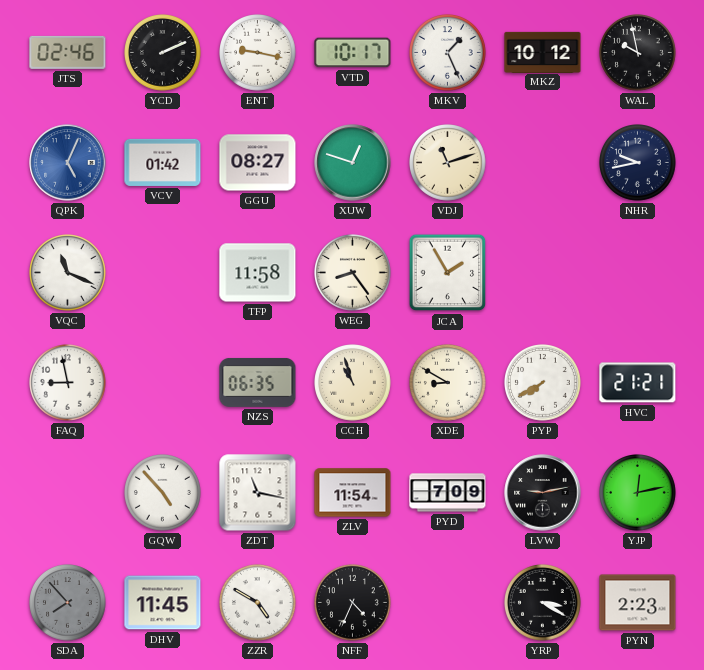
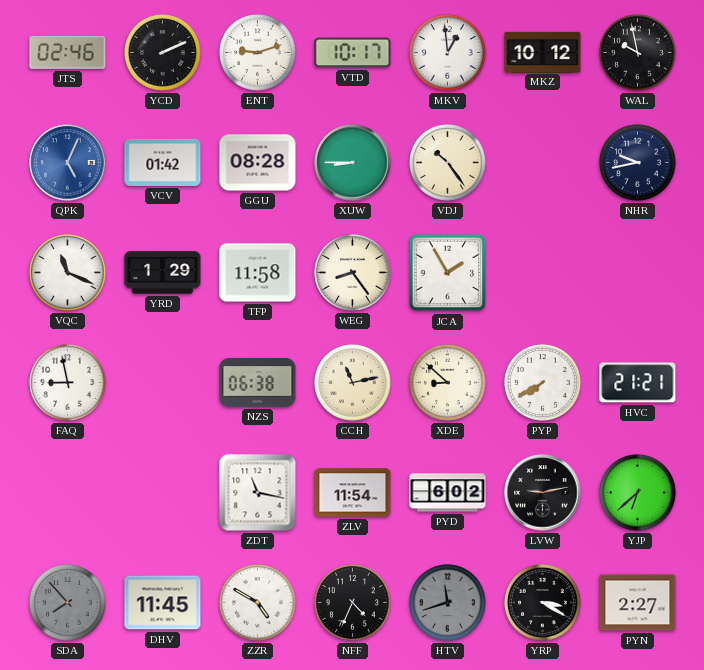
ENT: 9:17 -> 9:12 (258, 53)
MKV: 1:26 -> 12:59 (448, 53)
GGU: 08:27 -> 08:28 (258, 163)
XUW: 12:48 -> 8:45 (353, 163)
VDJ: 11:12 -> 10:24 (448, 163)
YRD: none -> 1:29 (163, 273)
NZS: 06:35 -> 06:38 (258, 382)
CCH: 10:57 -> 11:13 (353, 383)
XDE: 8:50 -> 8:52 (448, 383)
GQW: 4:53 -> none (163, 493)
PYD: 7:09 -> 6:02 (448, 493)
YJP: 12:13 -> 6:38 (638, 493)
HTV: none -> 11:42 (448, 603)
PYN: 2:23 -> 2:27 (638, 603)
